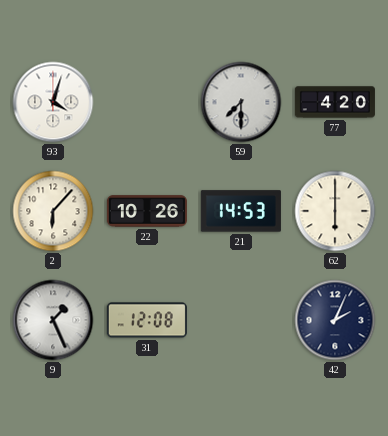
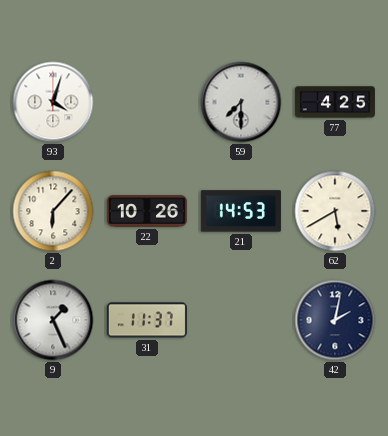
77: 4:20 -> 4:25 (335, 102)
62: 6:00 -> 5:40 (335, 211)
31: 12:08 -> 11:37 (147, 320)
42: 2:04 -> 2:02 (335, 320)
